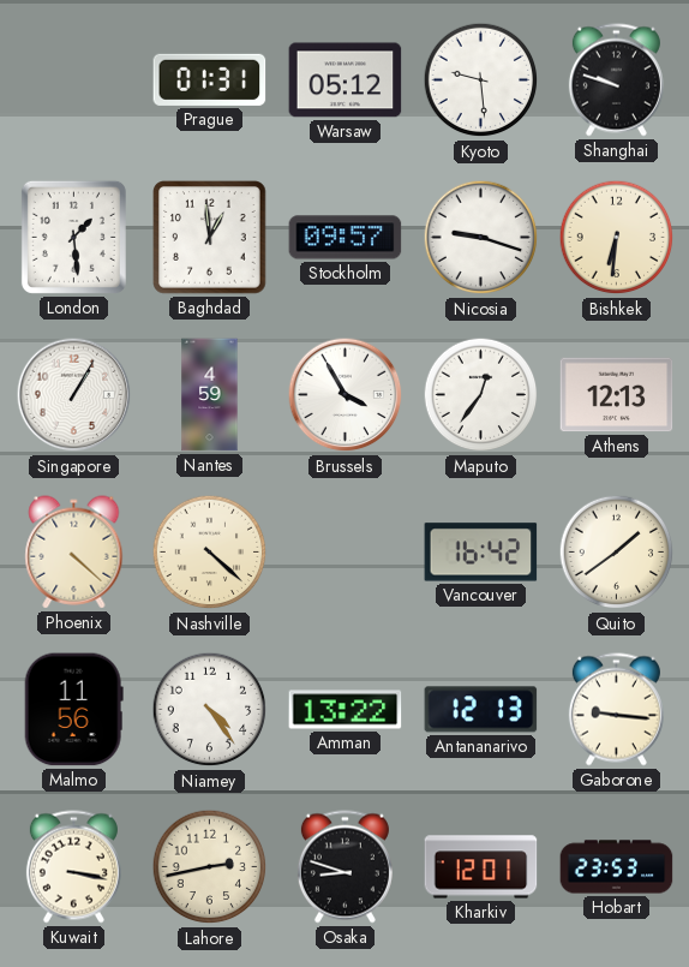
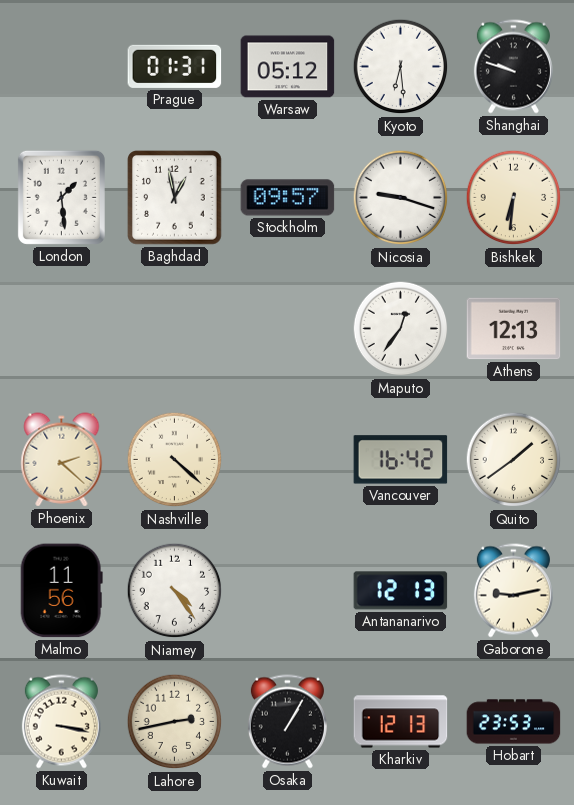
Kyoto: 9:29 -> 6:29 (401, 67)
Baghdad: 12:59 -> 12:58 (175, 198)
Singapore: 1:05 -> none (74, 395)
Nantes: 4:59 -> none (210, 395)
Brussels: 3:55 -> none (346, 395)
Phoenix: 4:22 -> 2:22 (62, 460)
Amman: 13:22 -> none (346, 710)
Gaborone: 9:16 -> 9:13 (513, 591)
Osaka: 8:48 -> 1:05 (287, 722)
Kharkiv: 12:01 -> 12:13 (401, 722)
